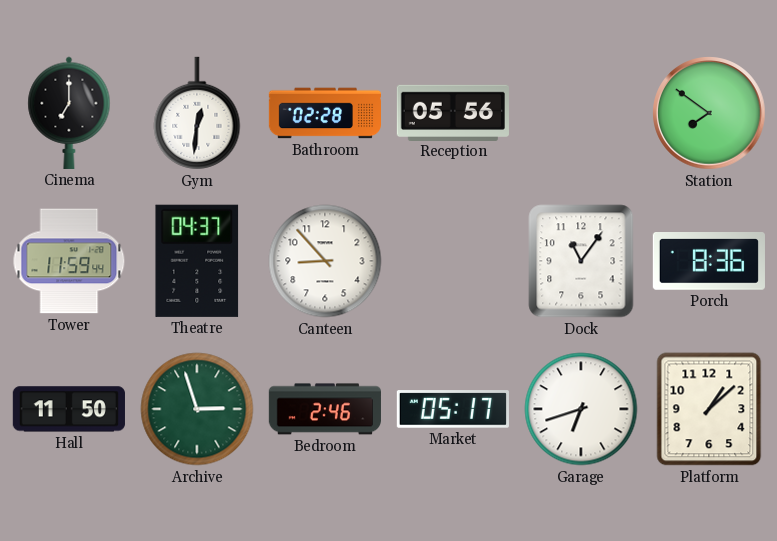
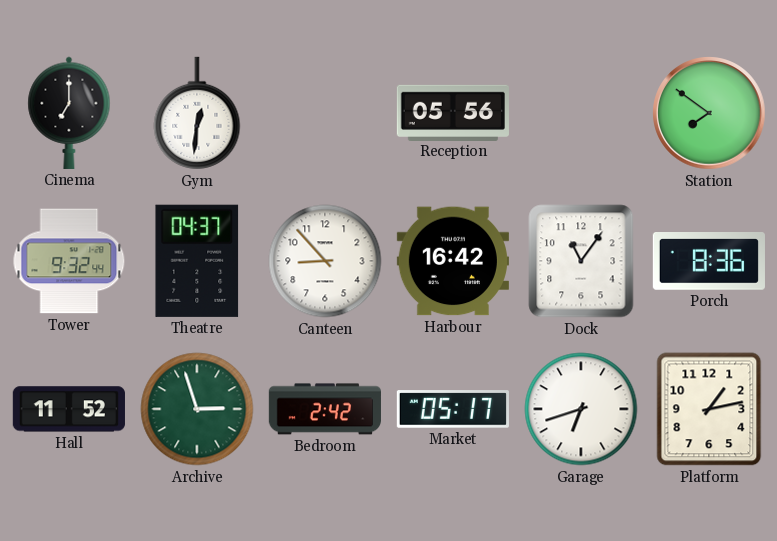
Bathroom: 02:28 -> none (324, 113)
Tower: 11:59 -> 9:32 (69, 261)
Harbour: none -> 16:42 (453, 261)
Hall: 11:50 -> 11:52 (69, 409)
Bedroom: 2:46 -> 2:42 (325, 409)
Platform: 1:08 -> 1:13 (709, 409)
